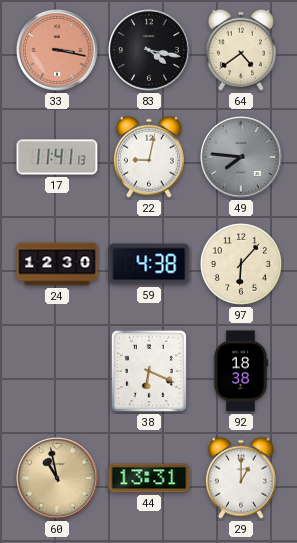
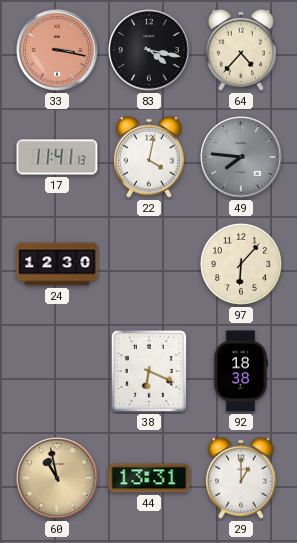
64: 4:39 -> 4:37 (241, 50)
22: 9:02 -> 4:02 (149, 157)
59: 4:38 -> none (149, 264)
